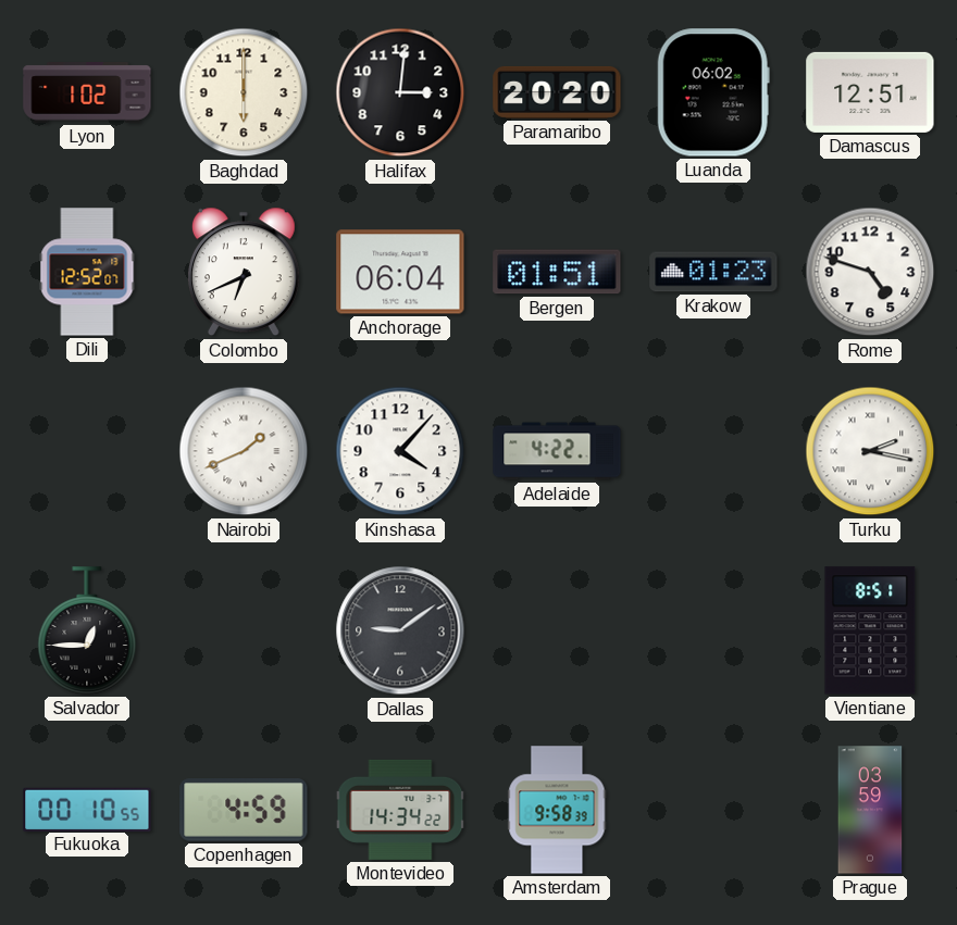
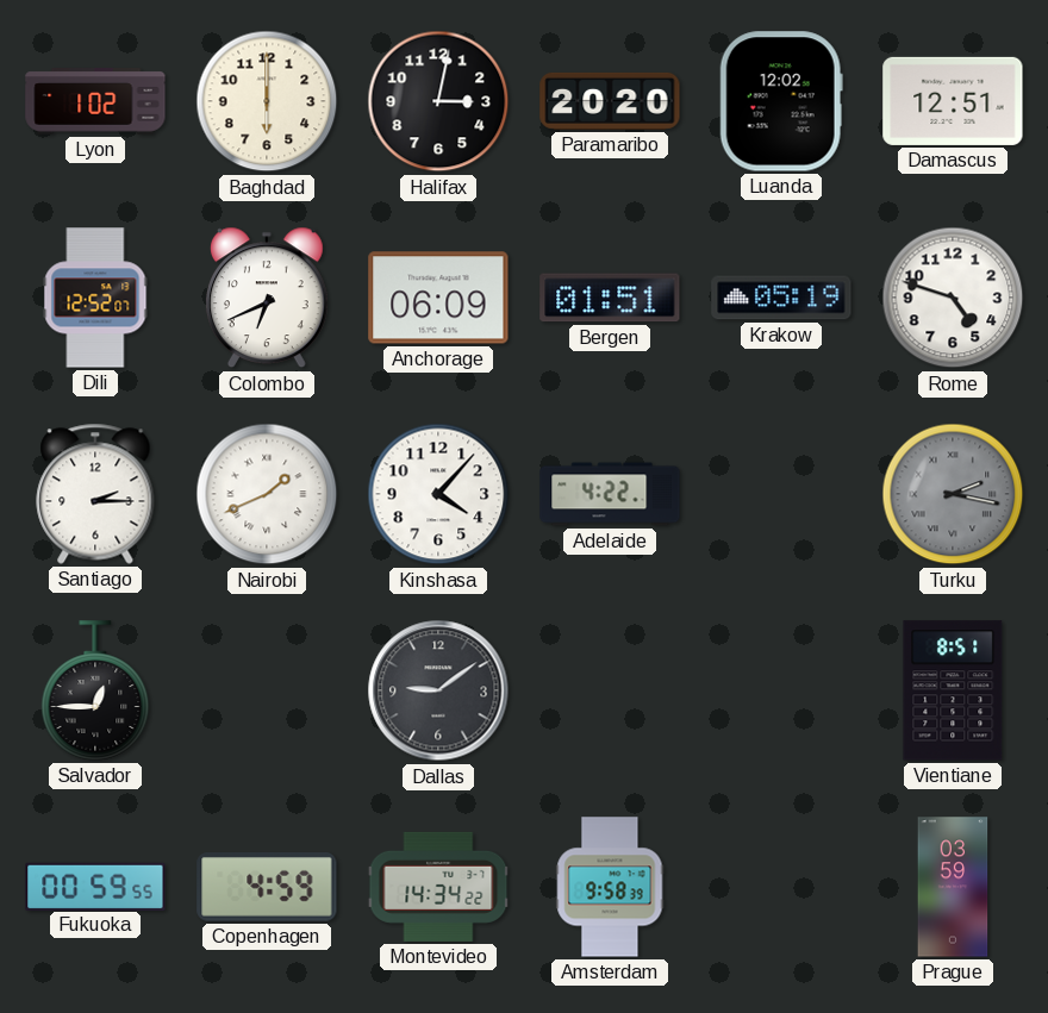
Halifax: 3:01 -> 3:02 (438, 101)
Luanda: 06:02 -> 12:02 (781, 101)
Anchorage: 06:04 -> 06:09 (438, 298)
Krakow: 01:23 -> 05:19 (781, 298)
Santiago: none -> 2:15 (95, 494)
Turku dial: white -> grey (953, 494)
Fukuoka: 00:10 -> 00:59 (95, 886)
